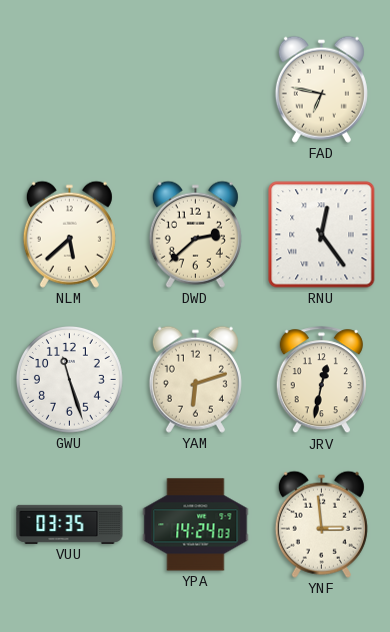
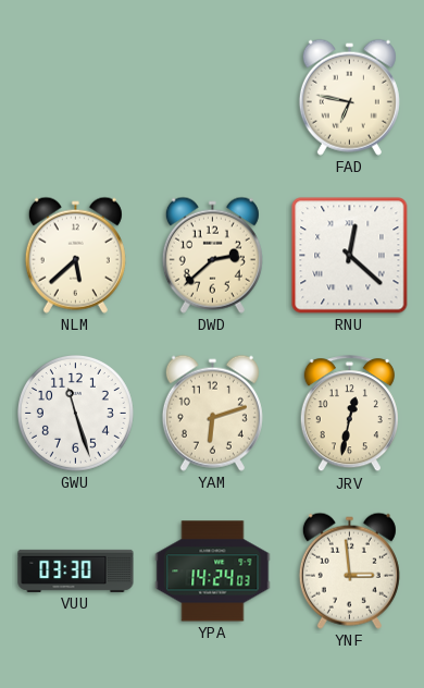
RNU: 12:24 -> 12:22 (350, 256)
VUU: 03:35 -> 03:30 (76, 570)
